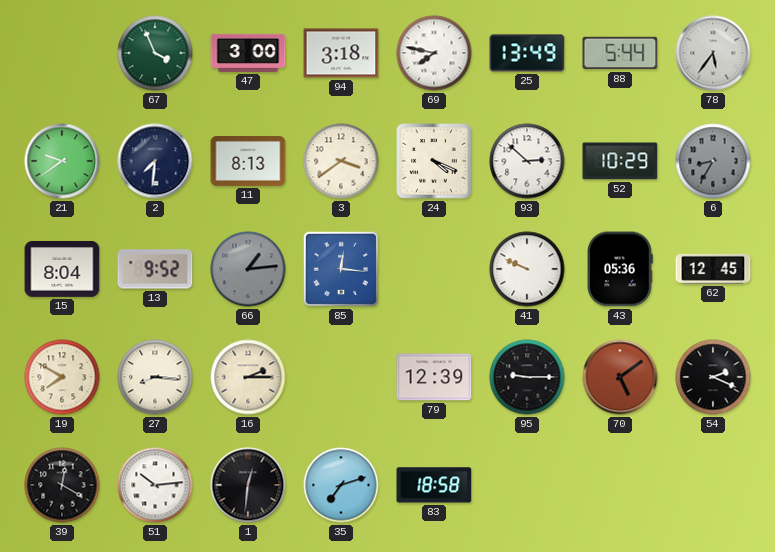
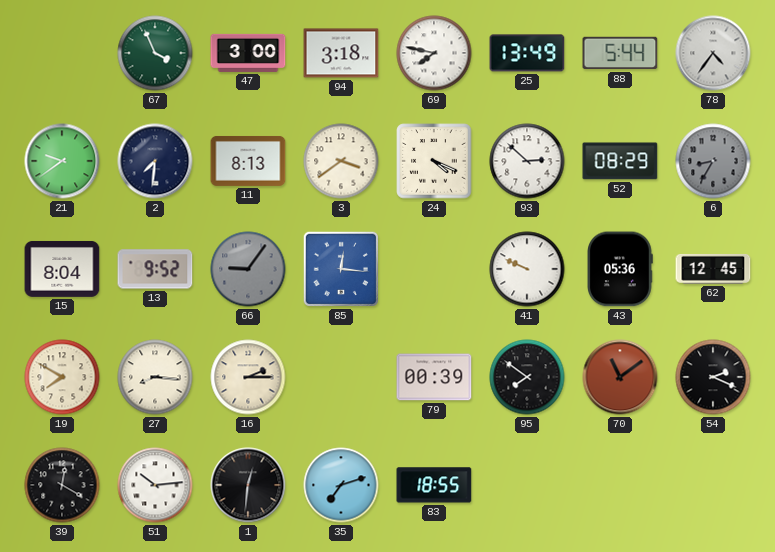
78: 5:36 -> 4:36 (713, 53)
52: 10:29 -> 08:29 (620, 161)
66: 1:14 -> 9:06 (248, 269)
79: 12:39 -> 00:39 (434, 377)
95: 9:15 -> 7:51 (527, 377)
70: 5:09 -> 11:09 (620, 377)
83: 18:58 -> 18:55 (434, 485)
